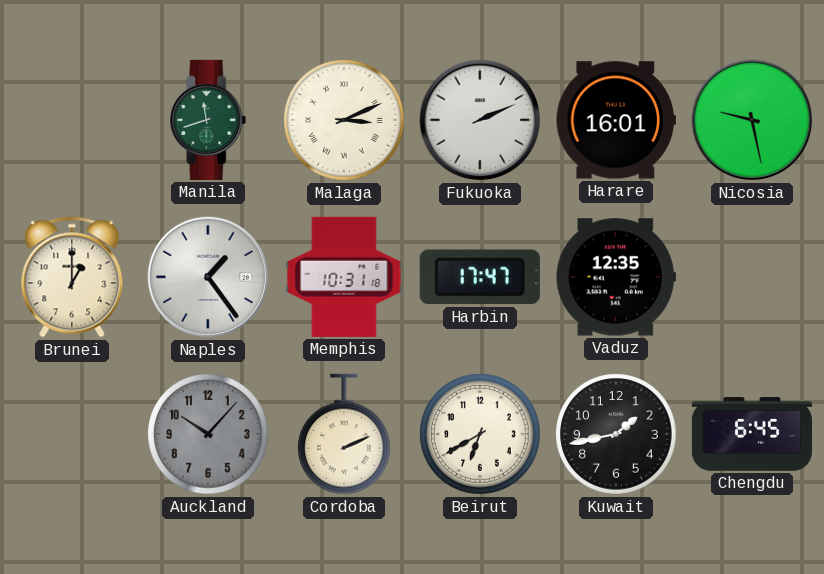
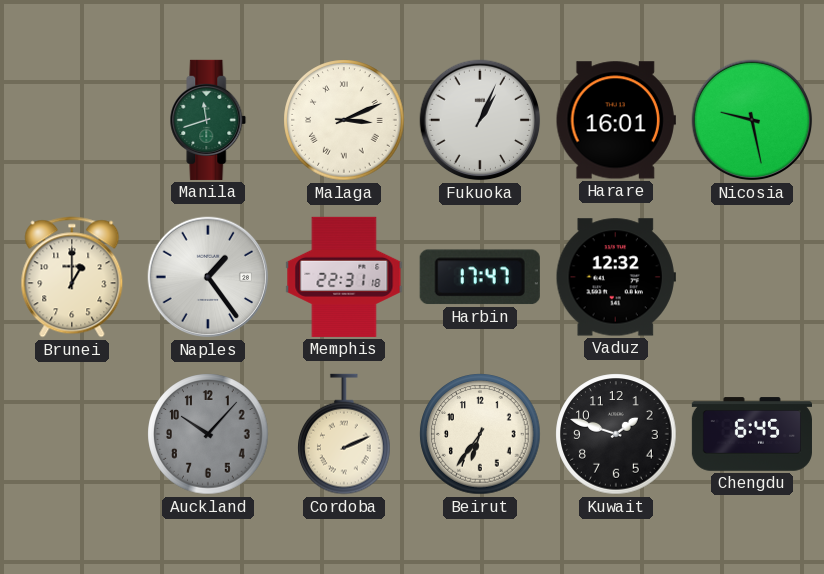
Fukuoka: 2:11 -> 1:04 (480, 120)
Memphis: 10:31 -> 22:31 (344, 277)
Vaduz: 12:35 -> 12:32 (616, 277)
Beirut: 6:40 -> 6:36 (480, 434)
Kuwait: 1:43 -> 1:48 (616, 434)
